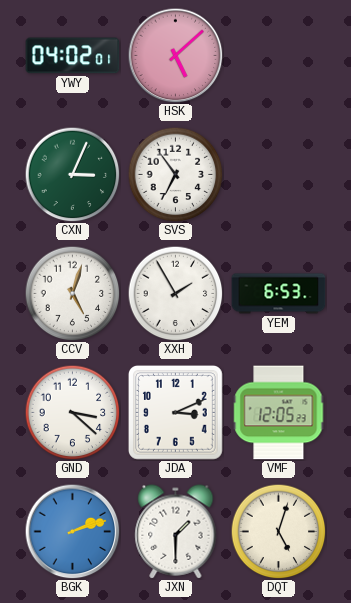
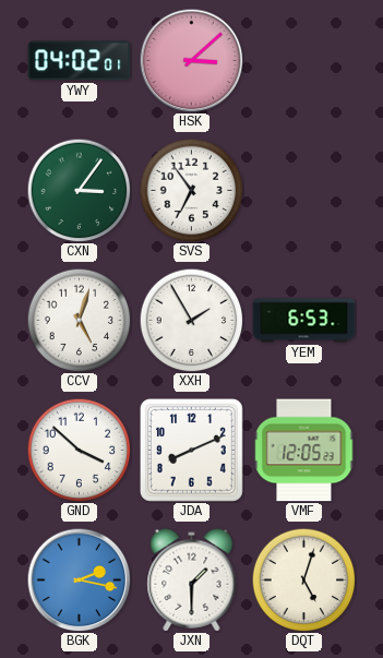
HSK: 5:08 -> 3:08 (191, 60)
CXN: 3:04 -> 3:06 (79, 190)
GND: 3:22 -> 3:52 (79, 450)
JDA: 3:11 -> 8:11 (191, 450)
BGK: 2:12 -> 2:17 (79, 579)
